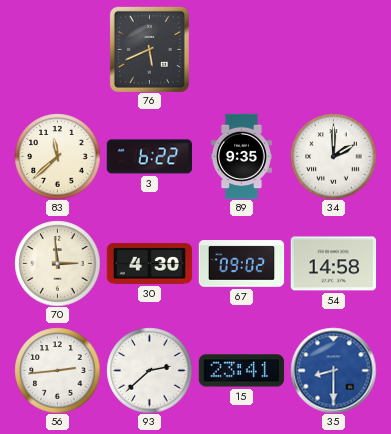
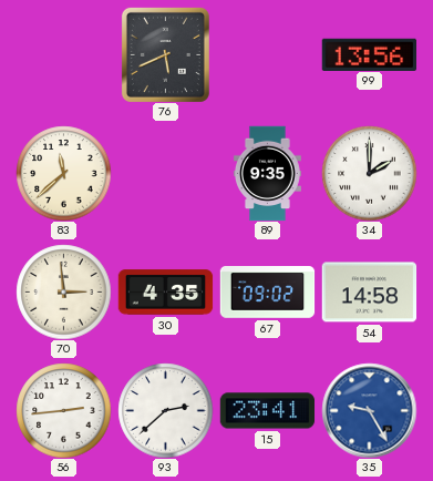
99: none -> 13:56 (369, 54)
3: 6:22 -> none (149, 157)
30: 4:30 -> 4:35 (165, 293)
35: 8:30 -> 9:25 (369, 410)
